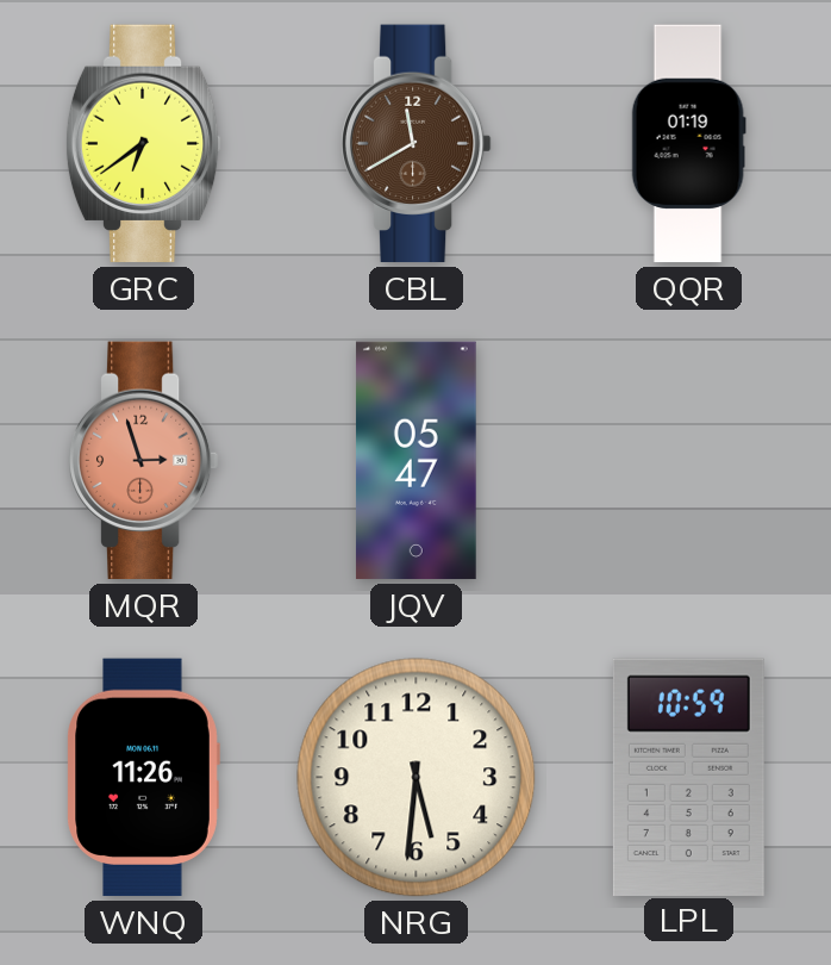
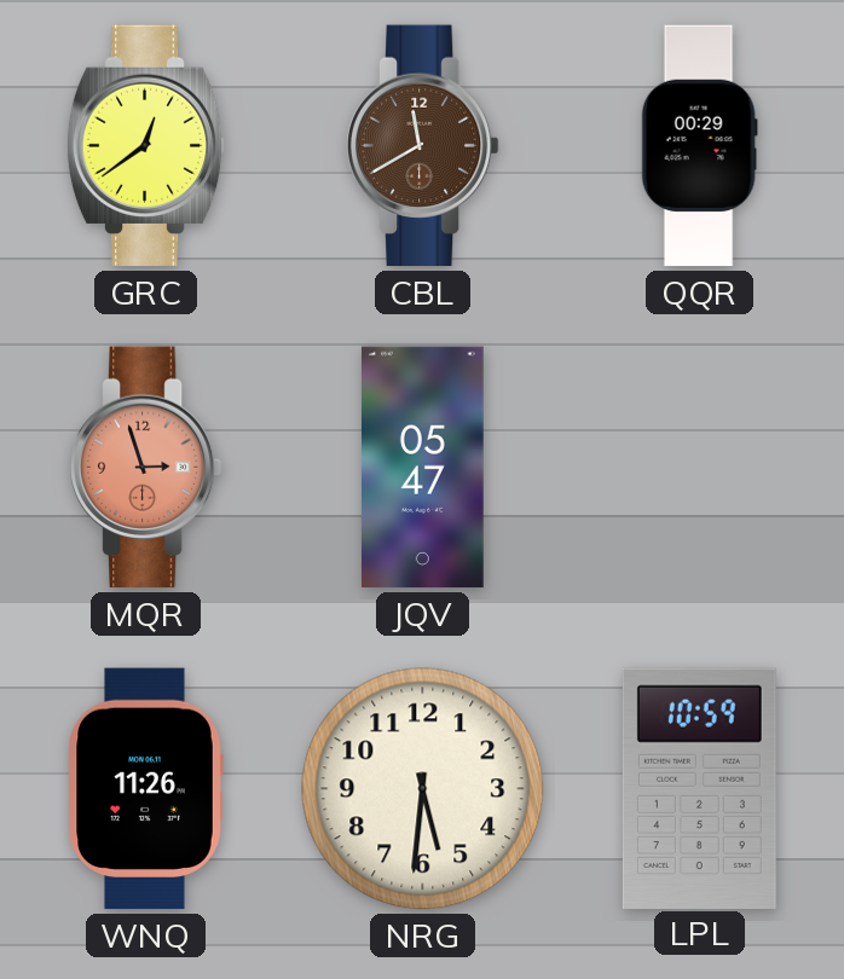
GRC: 6:39 -> 12:39 (145, 146)
QQR: 01:19 -> 00:29 (699, 146)
